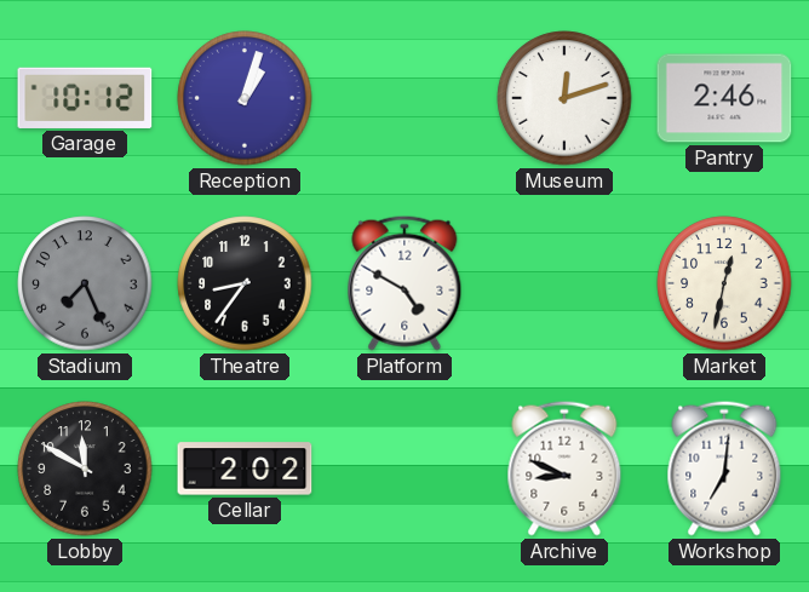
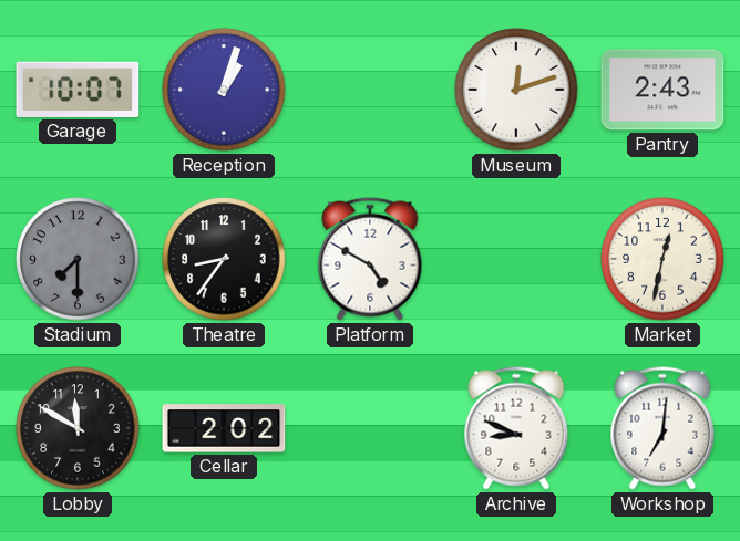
Garage: 10:12 -> 10:07 (78, 90)
Pantry: 2:46 -> 2:43 (662, 90)
Stadium: 7:26 -> 7:30 (78, 259)
